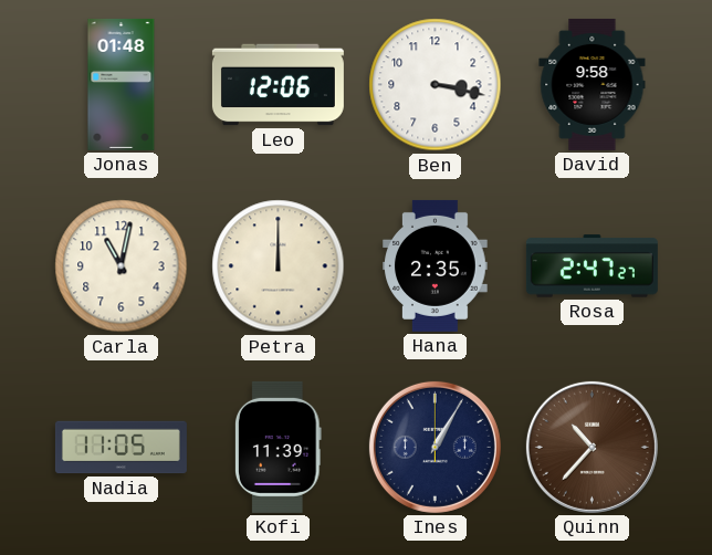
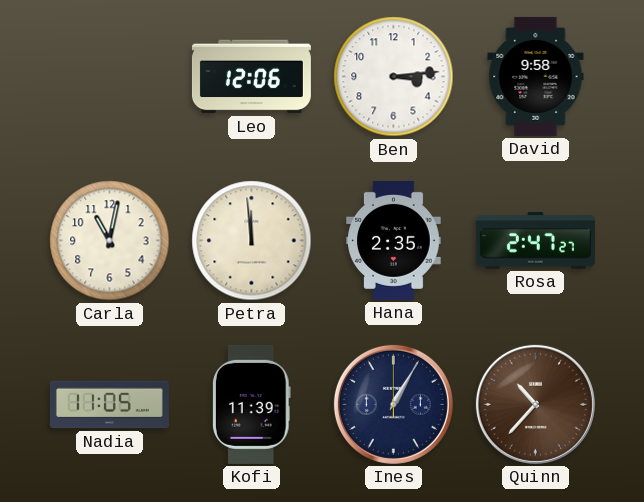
Jonas: 01:48 -> none (122, 84)
Ben: 3:17 -> 3:14 (394, 77)
Petra: 12:00 -> 11:59 (252, 241)
